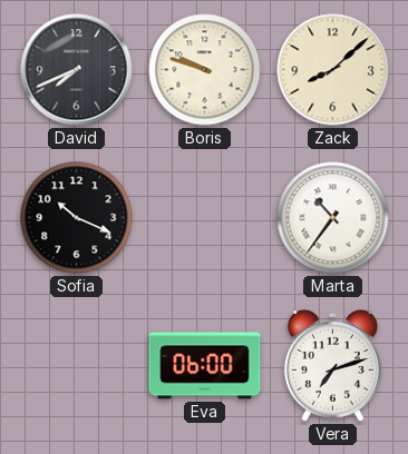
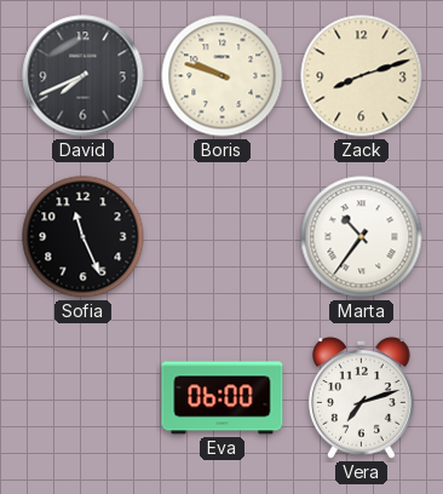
Zack: 8:08 -> 8:12 (362, 76)
Sofia: 10:19 -> 11:26 (84, 237)
